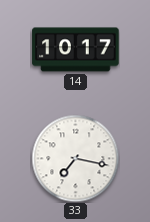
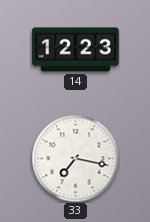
14: 10:17 -> 12:23 (76, 50)
